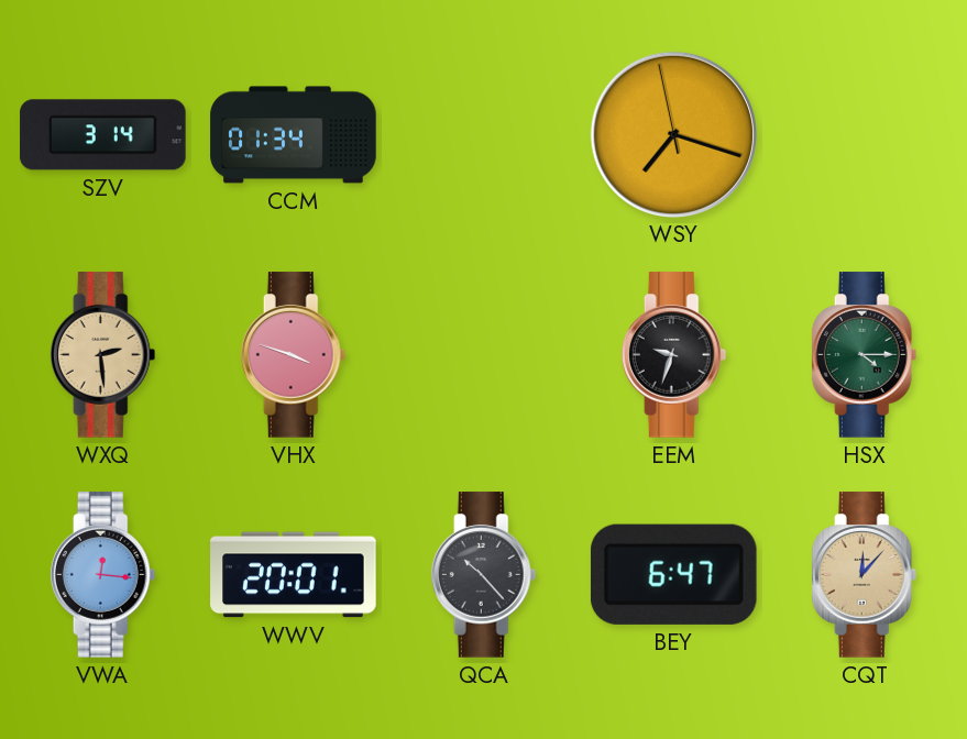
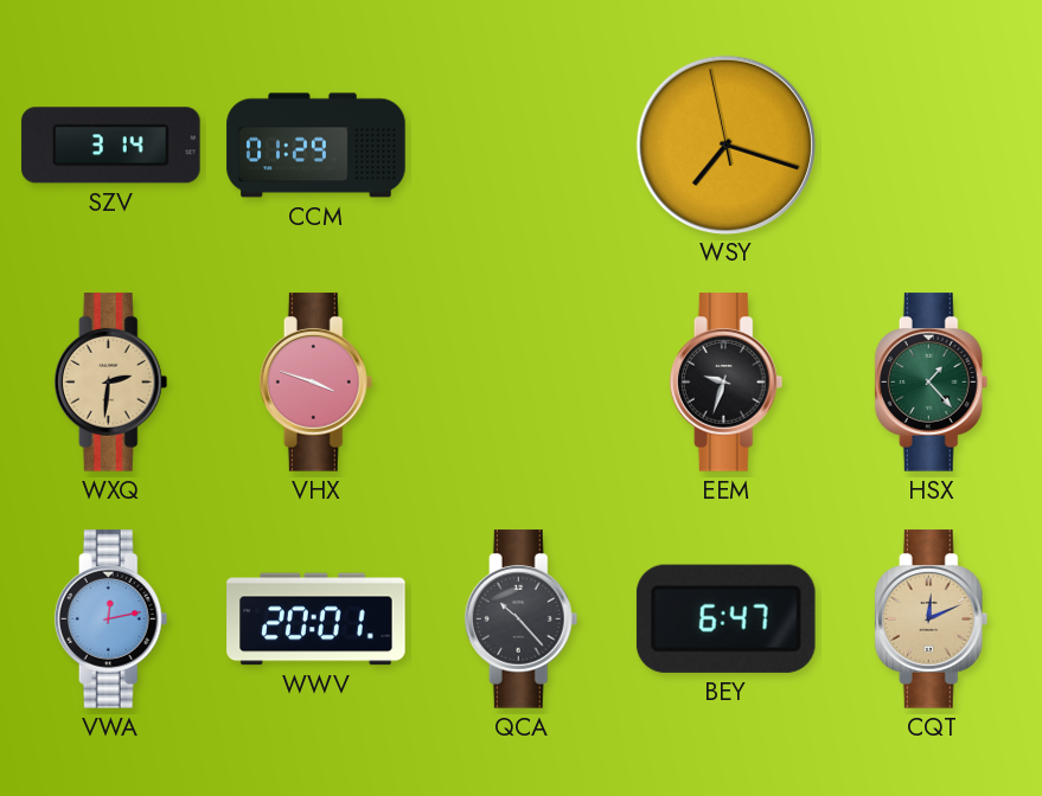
CCM: 01:34 -> 01:29 (317, 146)
WXQ: 2:29 -> 2:31 (111, 383)
HSX: 4:15 -> 1:23 (932, 383)
VWA: 12:16 -> 12:13 (111, 620)
CQT: 12:07 -> 12:11 (932, 620)
